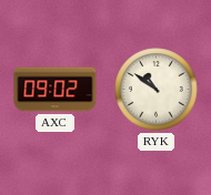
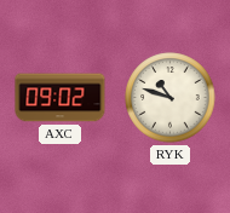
RYK: 10:51 -> 10:48 (171, 98)
